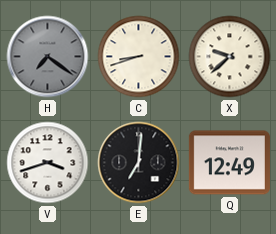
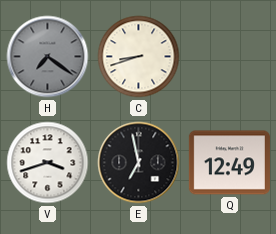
X: 9:38 -> none (230, 57)
E: 7:01 -> 6:58 (139, 163)
